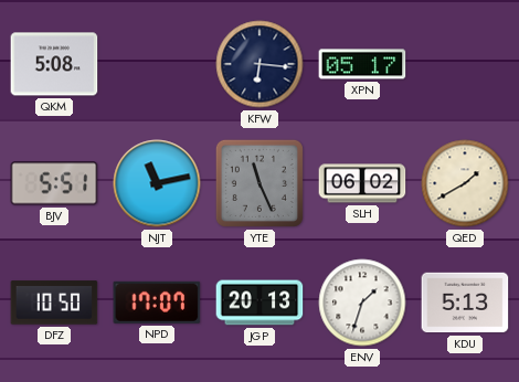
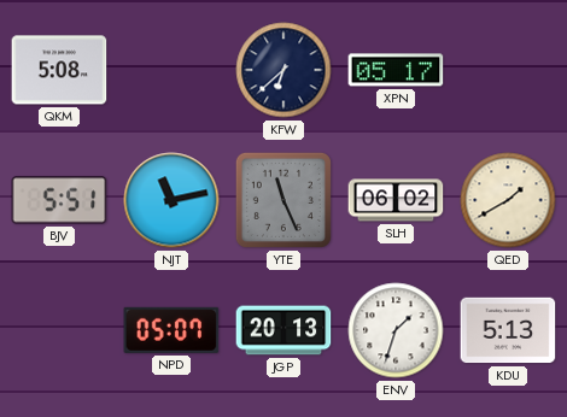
KFW: 6:16 -> 6:38 (283, 70)
DFZ: 10:50 -> none (54, 303)
NPD: 17:07 -> 05:07 (171, 330)
